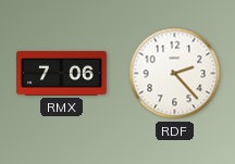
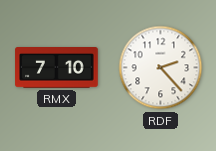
RMX: 7:06 -> 7:10 (57, 68)
